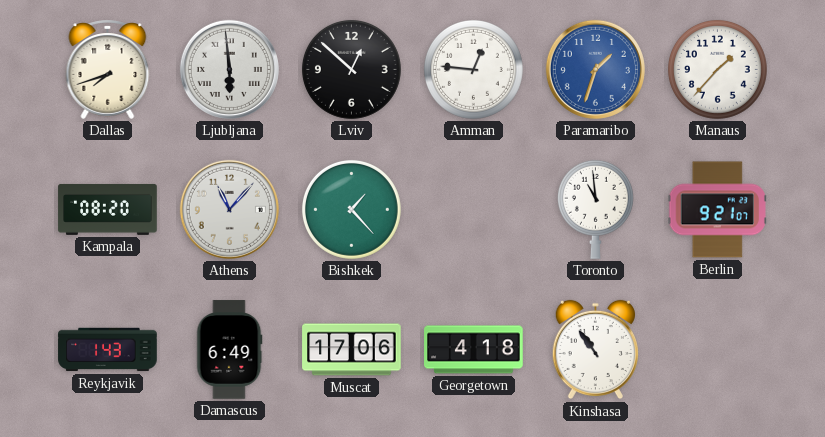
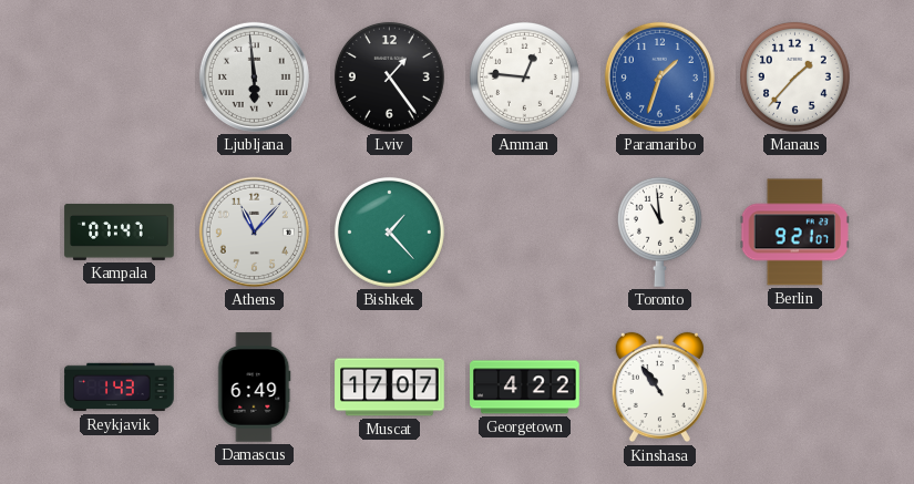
Dallas: 7:42 -> none (108, 69)
Lviv: 12:52 -> 1:24 (389, 76)
Kampala: 08:20 -> 07:47 (120, 231)
Muscat: 17:06 -> 17:07 (390, 388)
Georgetown: 4:18 -> 4:22 (525, 388)
